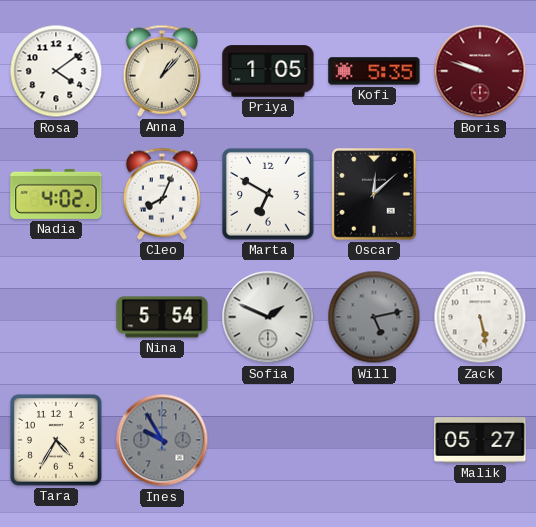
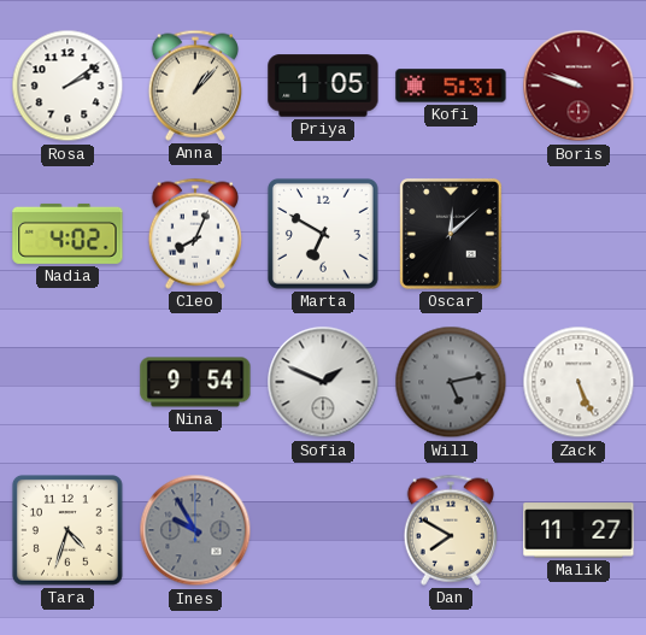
Rosa: 4:09 -> 2:09 (67, 86)
Kofi: 5:35 -> 5:31 (451, 86)
Nina: 5:54 -> 9:54 (195, 382)
Zack: 5:28 -> 5:26 (579, 382)
Tara: 4:35 -> 4:33 (67, 530)
Dan: none -> 7:50 (450, 530)
Malik: 05:27 -> 11:27 (579, 530)
